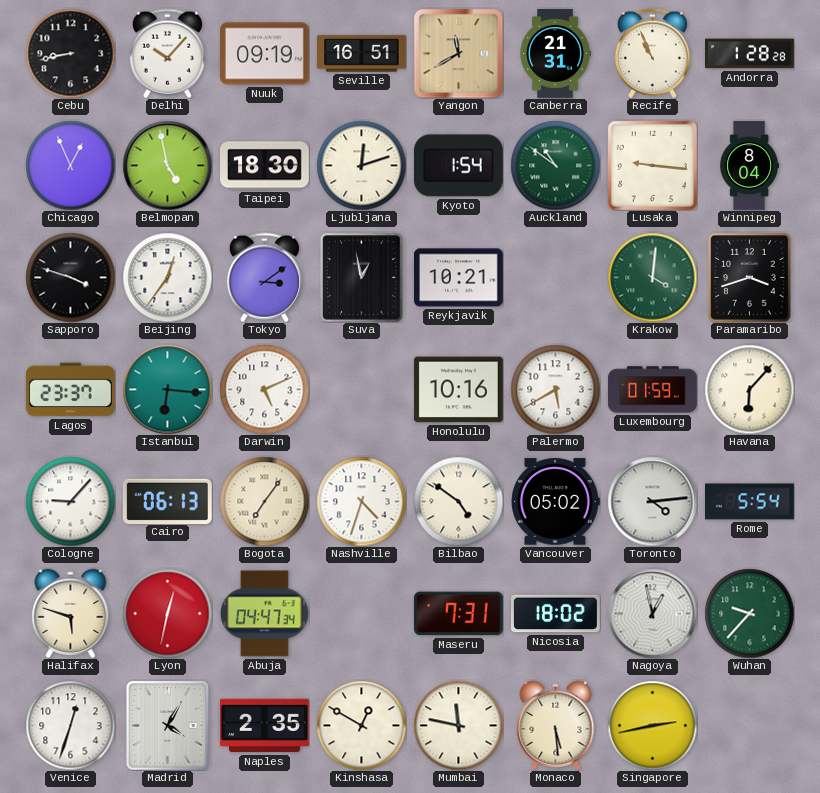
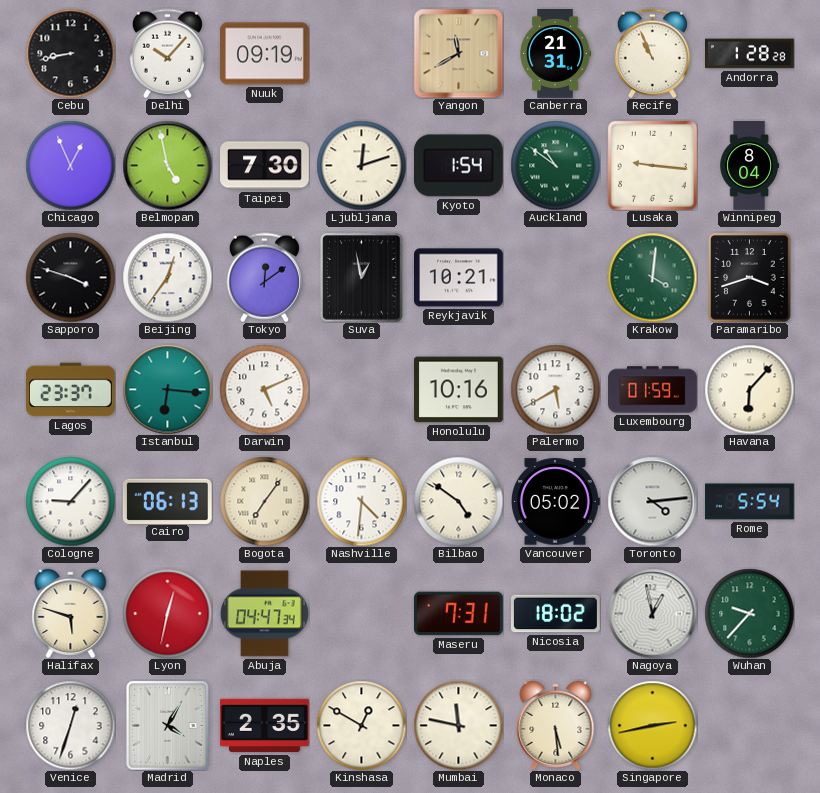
Seville: 16:51 -> none (362, 54)
Taipei: 18:30 -> 7:30 (265, 166)
Tokyo: 3:09 -> 12:09 (264, 277)
Nashville: 4:33 -> 4:31 (361, 501)
